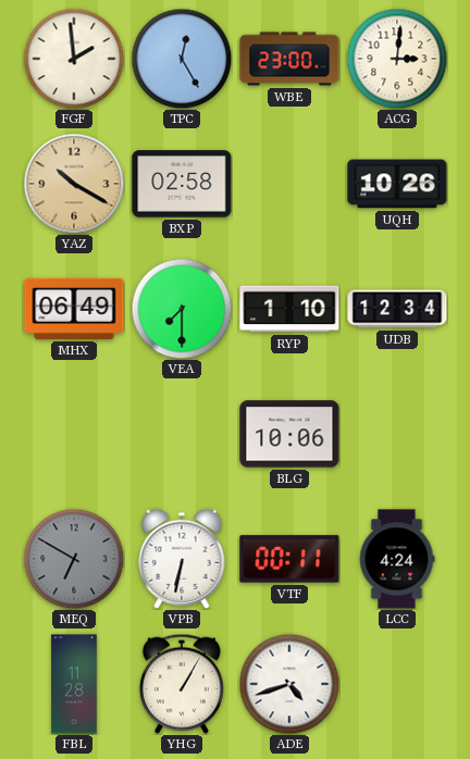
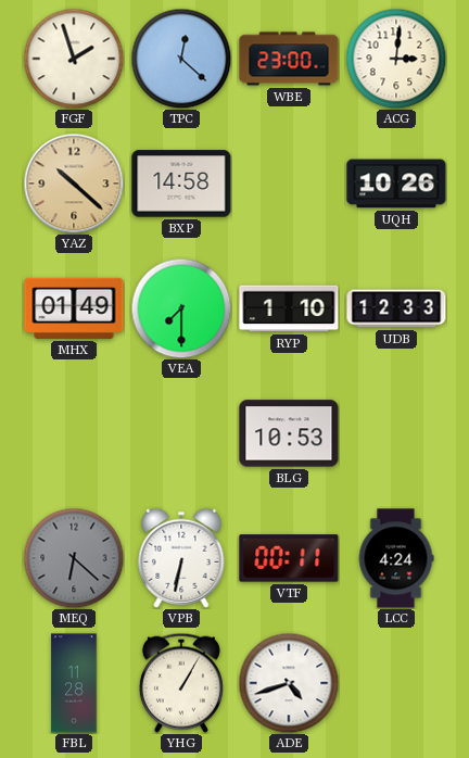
FGF: 1:59 -> 1:57 (74, 59)
TPC: 12:25 -> 12:22 (181, 59)
YAZ: 10:20 -> 10:22 (74, 184)
BXP: 02:58 -> 14:58 (181, 184)
MHX: 06:49 -> 01:49 (74, 308)
UDB: 12:34 -> 12:33 (396, 308)
BLG: 10:06 -> 10:53 (289, 433)
MEQ: 6:50 -> 6:22 (74, 558)
